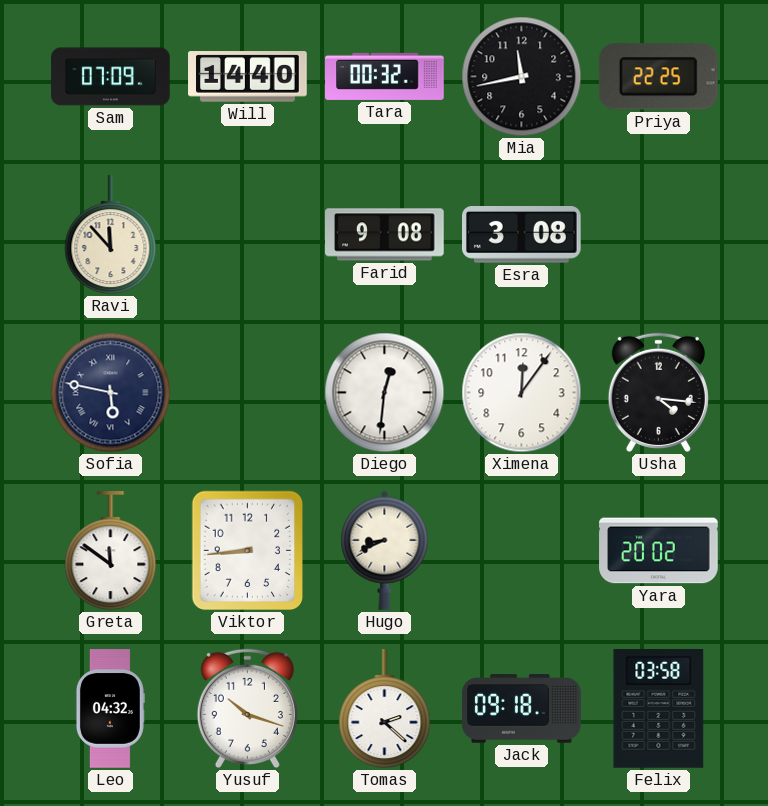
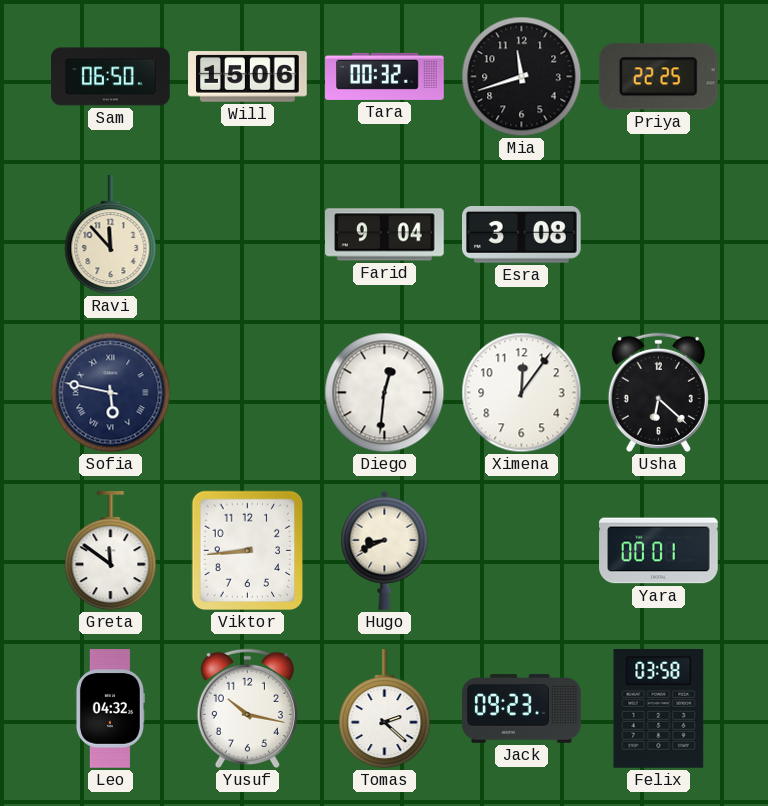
Sam: 07:09 -> 06:50 (111, 77)
Will: 14:40 -> 15:06 (248, 77)
Mia: 11:43 -> 11:42 (522, 77)
Farid: 9:08 -> 9:04 (385, 235)
Usha: 4:16 -> 6:22 (658, 392)
Yara: 20:02 -> 00:01 (659, 551)
Yusuf: 10:18 -> 10:17 (247, 708)
Jack: 09:18 -> 09:23 (522, 709)
